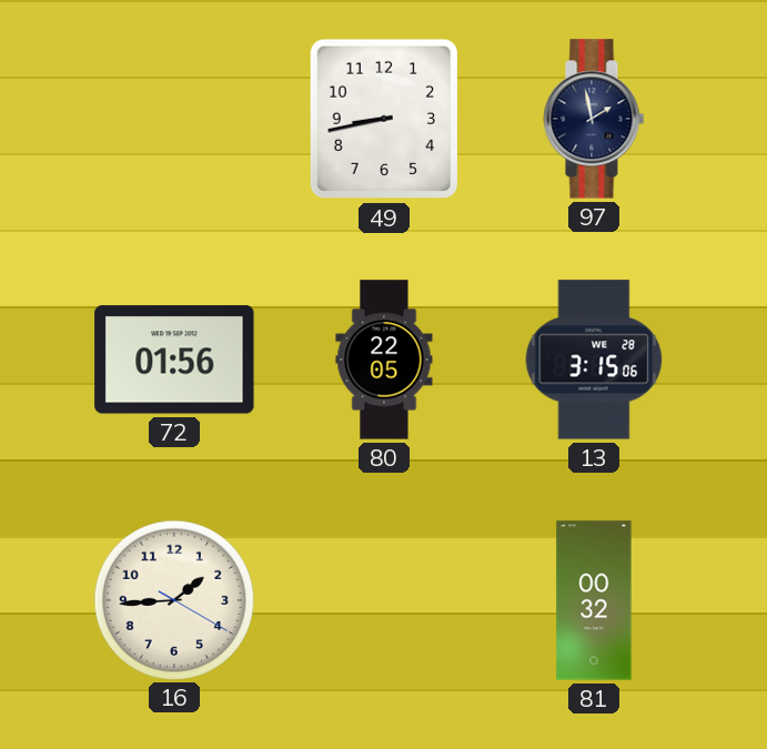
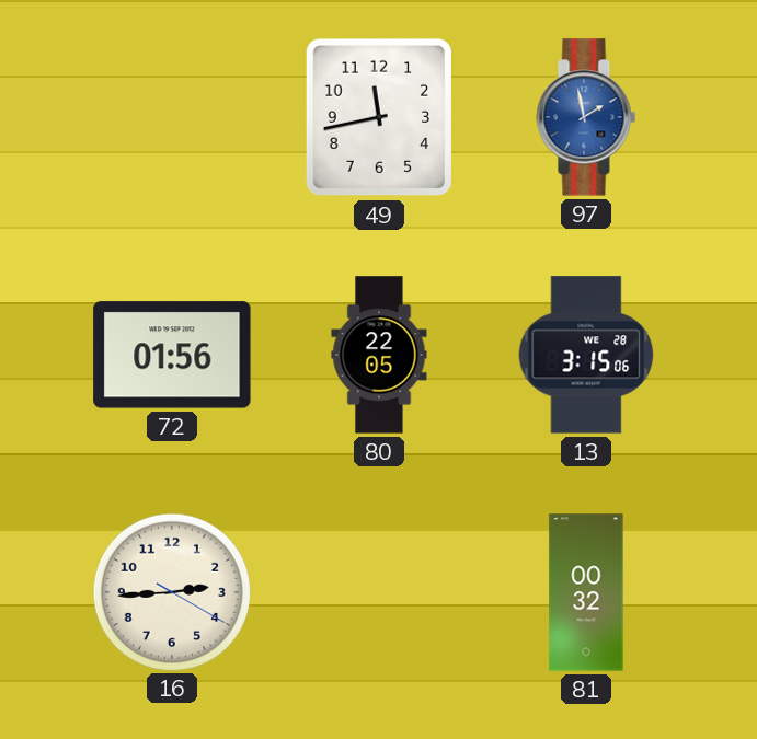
49: 8:43 -> 11:43 (379, 117)
97 dial: navy -> blue (586, 117)
16: 1:44 -> 2:44 (171, 591)
